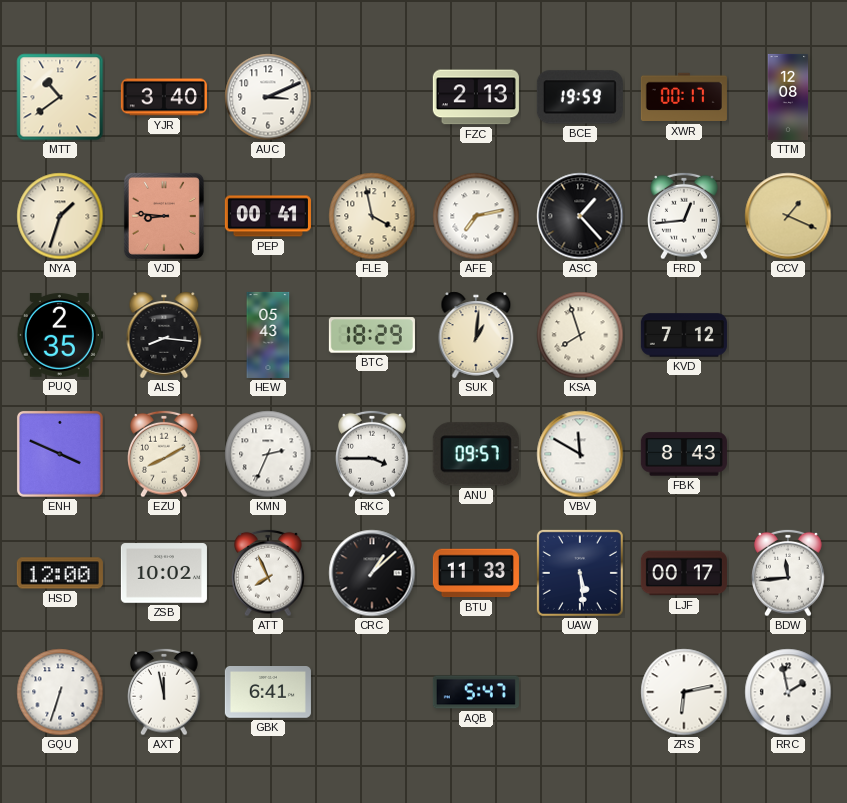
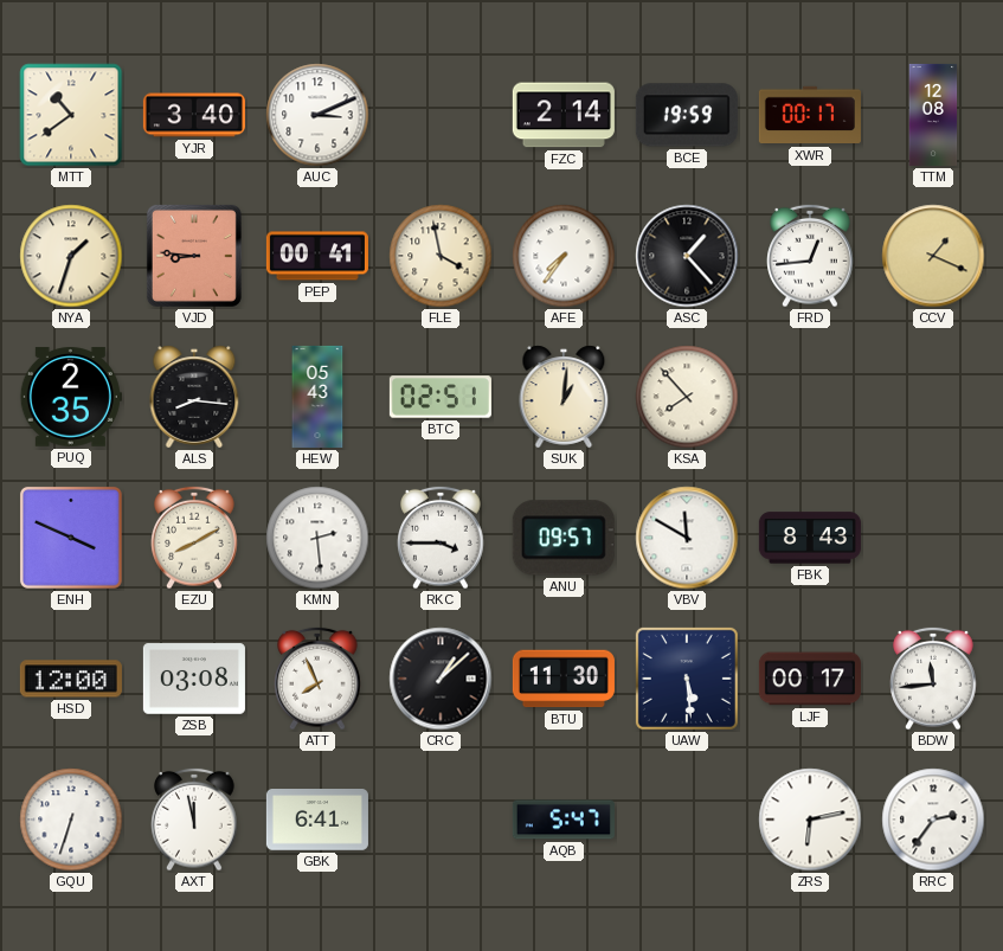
FZC: 2:13 -> 2:14 (564, 115)
AFE: 7:13 -> 7:36 (564, 256)
BTC: 18:29 -> 02:51 (441, 397)
KSA: 7:57 -> 7:53 (687, 397)
KVD: 7:12 -> none (684, 335)
KMN: 2:34 -> 2:29 (317, 538)
ZSB: 10:02 -> 03:08 (194, 679)
BTU: 11:33 -> 11:30 (564, 679)
RRC: 1:58 -> 2:36 (933, 820)
